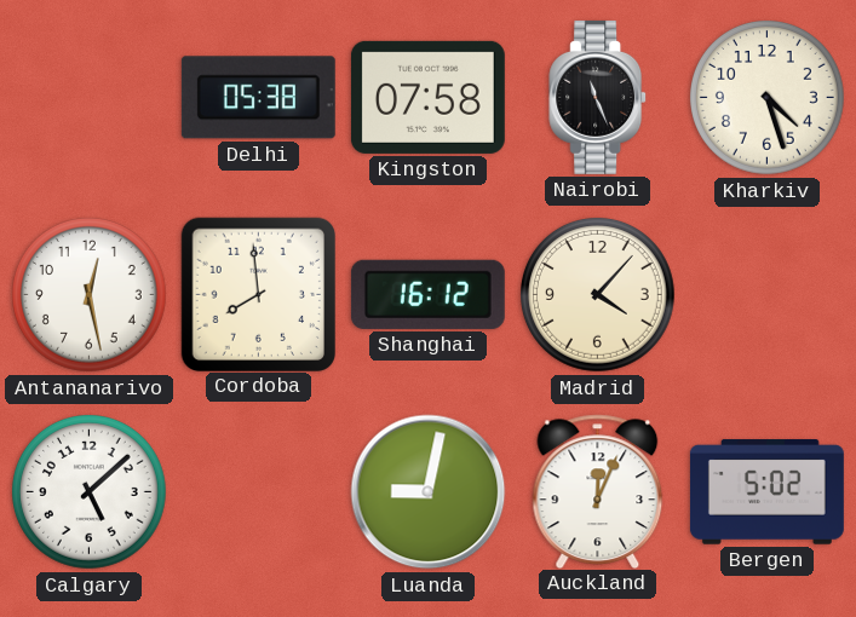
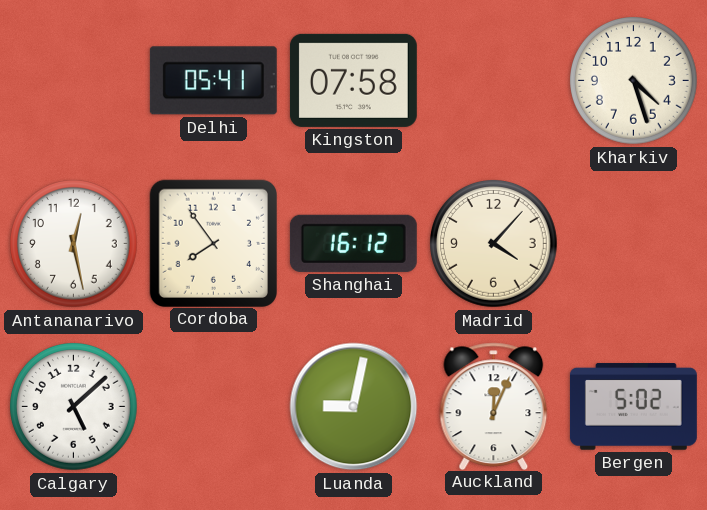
Delhi: 05:38 -> 05:41 (213, 81)
Nairobi: 11:26 -> none (598, 97)
Cordoba: 7:59 -> 7:54 (213, 243)
